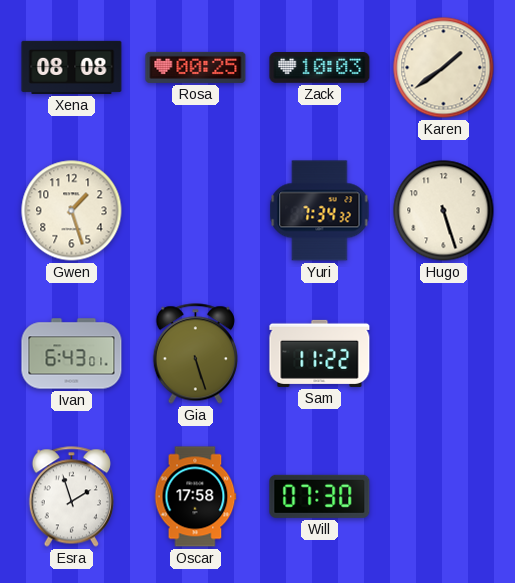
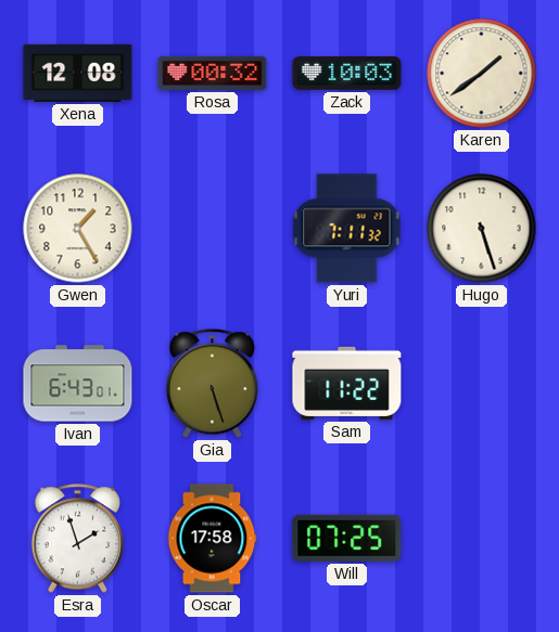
Xena: 08:08 -> 12:08 (78, 73)
Rosa: 00:25 -> 00:32 (213, 73)
Gwen: 1:27 -> 1:25 (78, 229)
Yuri: 7:34 -> 7:11 (347, 229)
Will: 07:30 -> 07:25 (347, 538)
